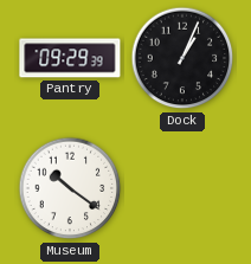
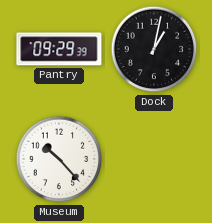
Dock: 1:04 -> 1:02 (154, 49)
Museum: 10:21 -> 10:23 (59, 159)
